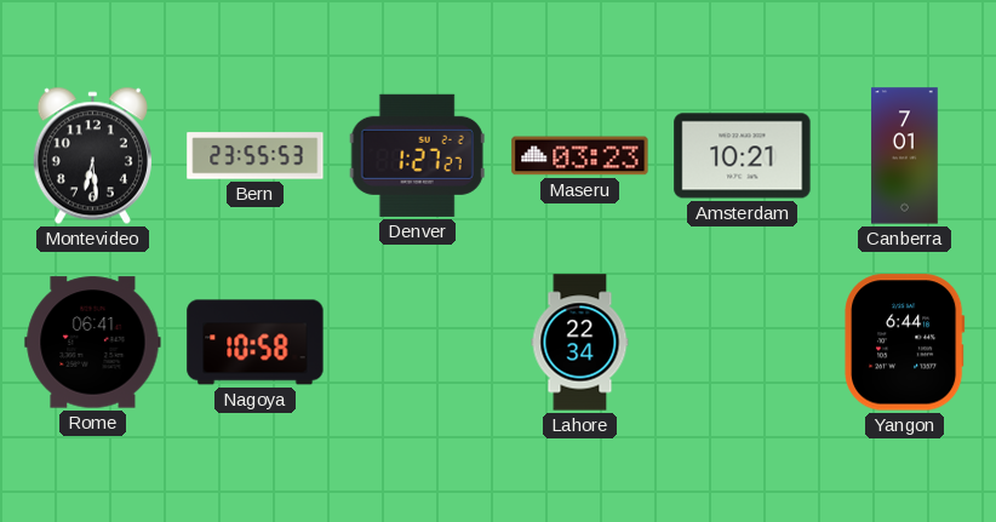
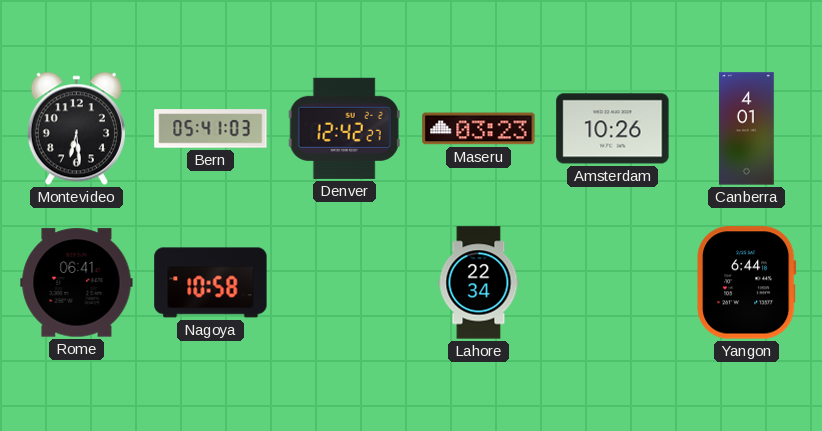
Bern: 23:55 -> 05:41 (211, 129)
Denver: 1:27 -> 12:42 (344, 128)
Amsterdam: 10:21 -> 10:26 (613, 129)
Canberra: 7:01 -> 4:01 (747, 129)
